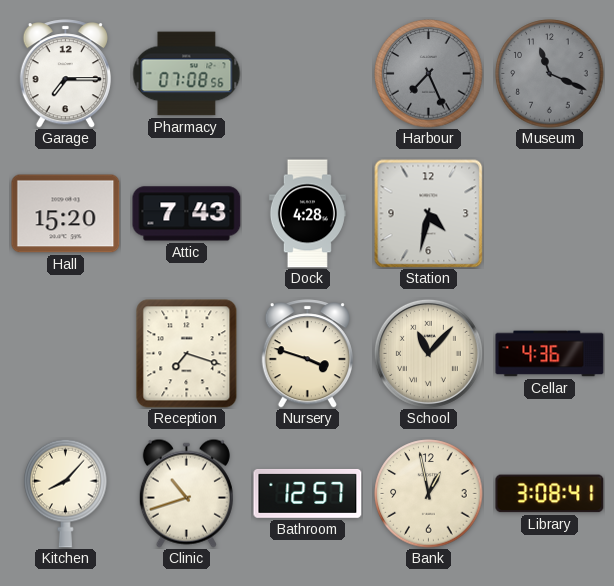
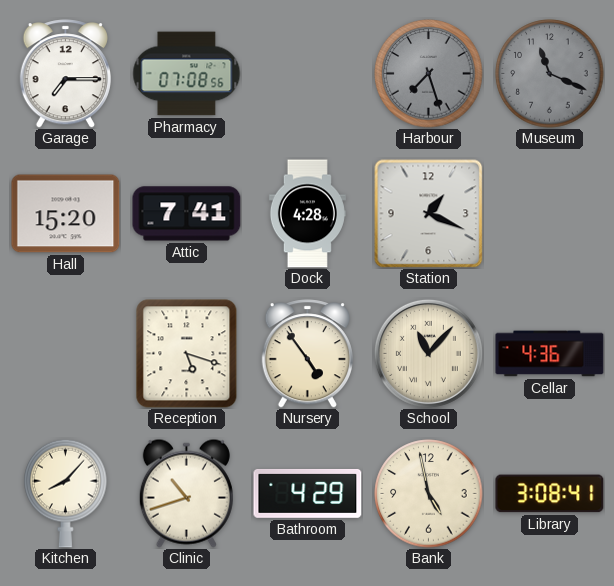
Harbour: 7:26 -> 7:27 (429, 74)
Attic: 7:43 -> 7:41 (187, 214)
Station: 4:32 -> 1:19 (428, 213)
Reception: 7:18 -> 5:18 (187, 354)
Nursery: 3:48 -> 4:54 (307, 354)
Bathroom: 12:57 -> 4:29 (308, 493)
Bank: 12:58 -> 4:58 (429, 494)
